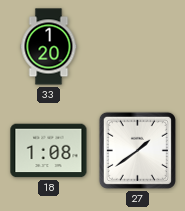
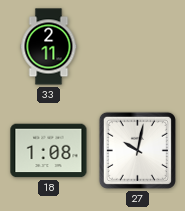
33: 1:20 -> 2:11 (49, 47)
27: 1:39 -> 10:02 (137, 150)
